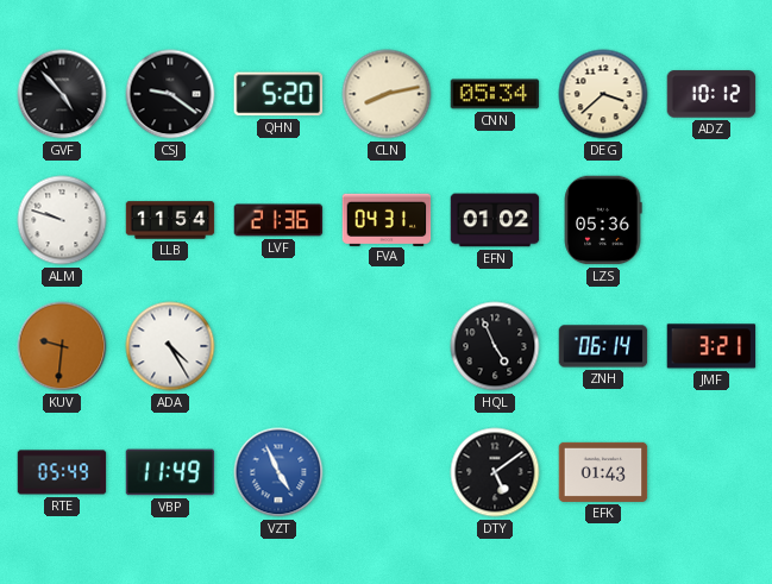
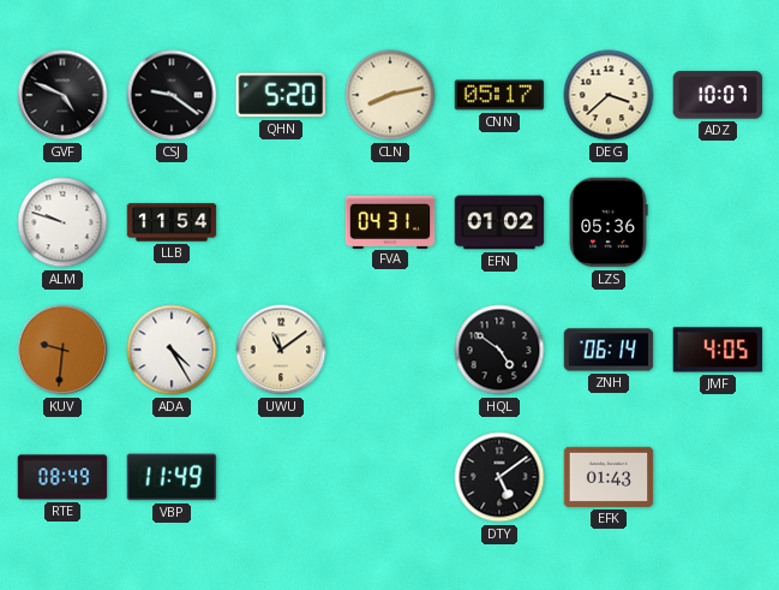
GVF: 4:53 -> 4:49 (62, 95)
CNN: 05:34 -> 05:17 (499, 95)
ADZ: 10:12 -> 10:07 (718, 95)
LVF: 21:36 -> none (278, 220)
UWU: none -> 11:09 (281, 350)
HQL: 4:56 -> 4:51 (499, 350)
JMF: 3:21 -> 4:05 (718, 350)
RTE: 05:49 -> 08:49 (62, 477)
VZT: 4:56 -> none (278, 472)
